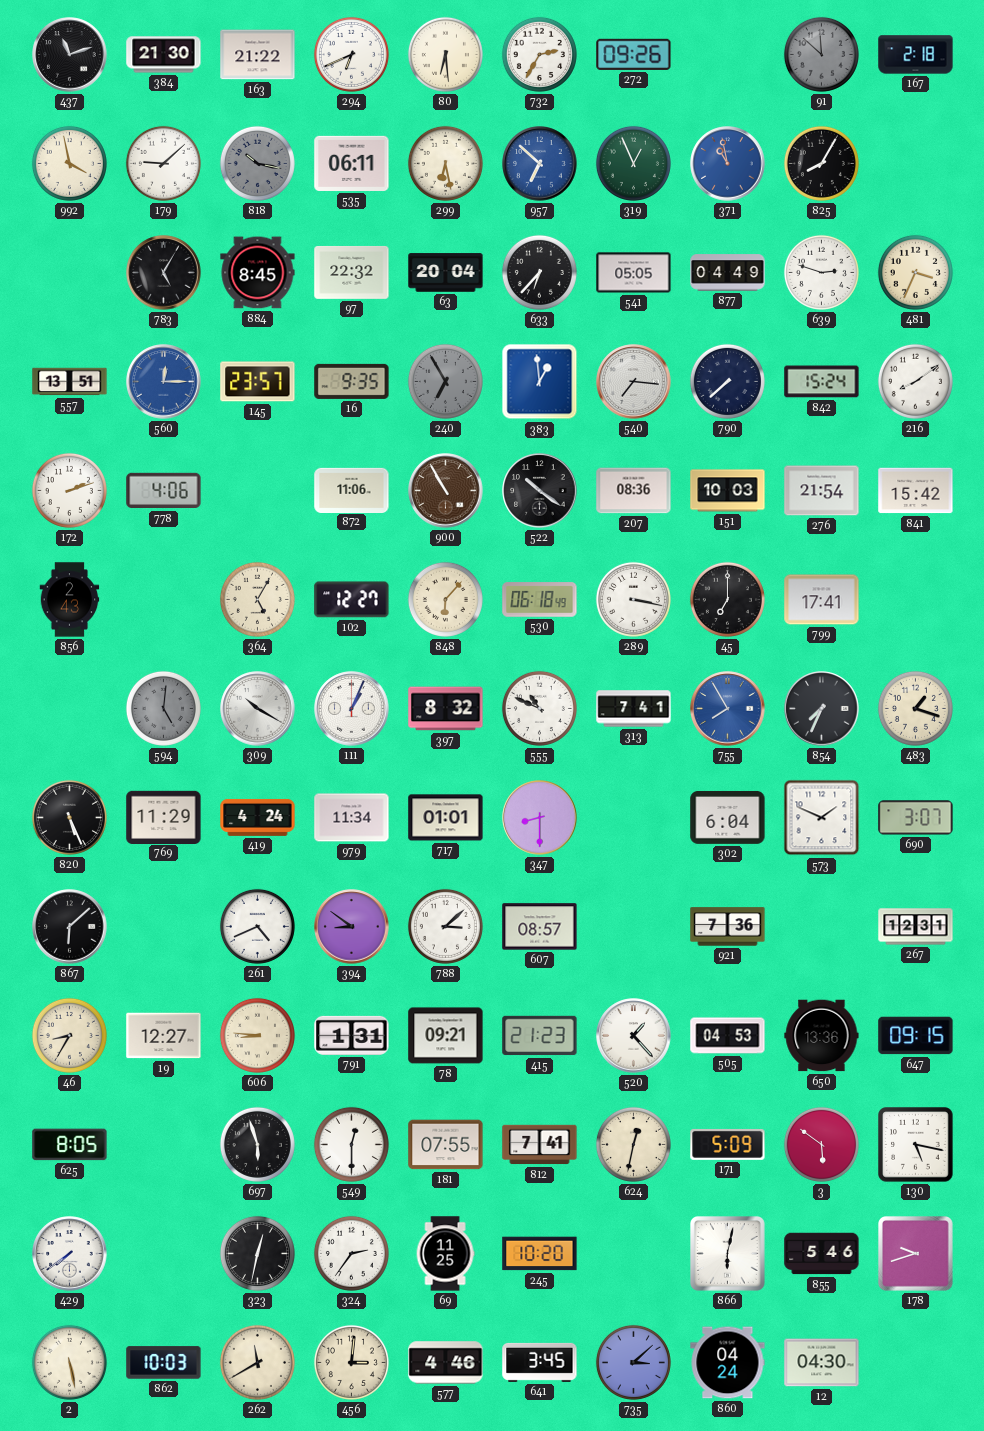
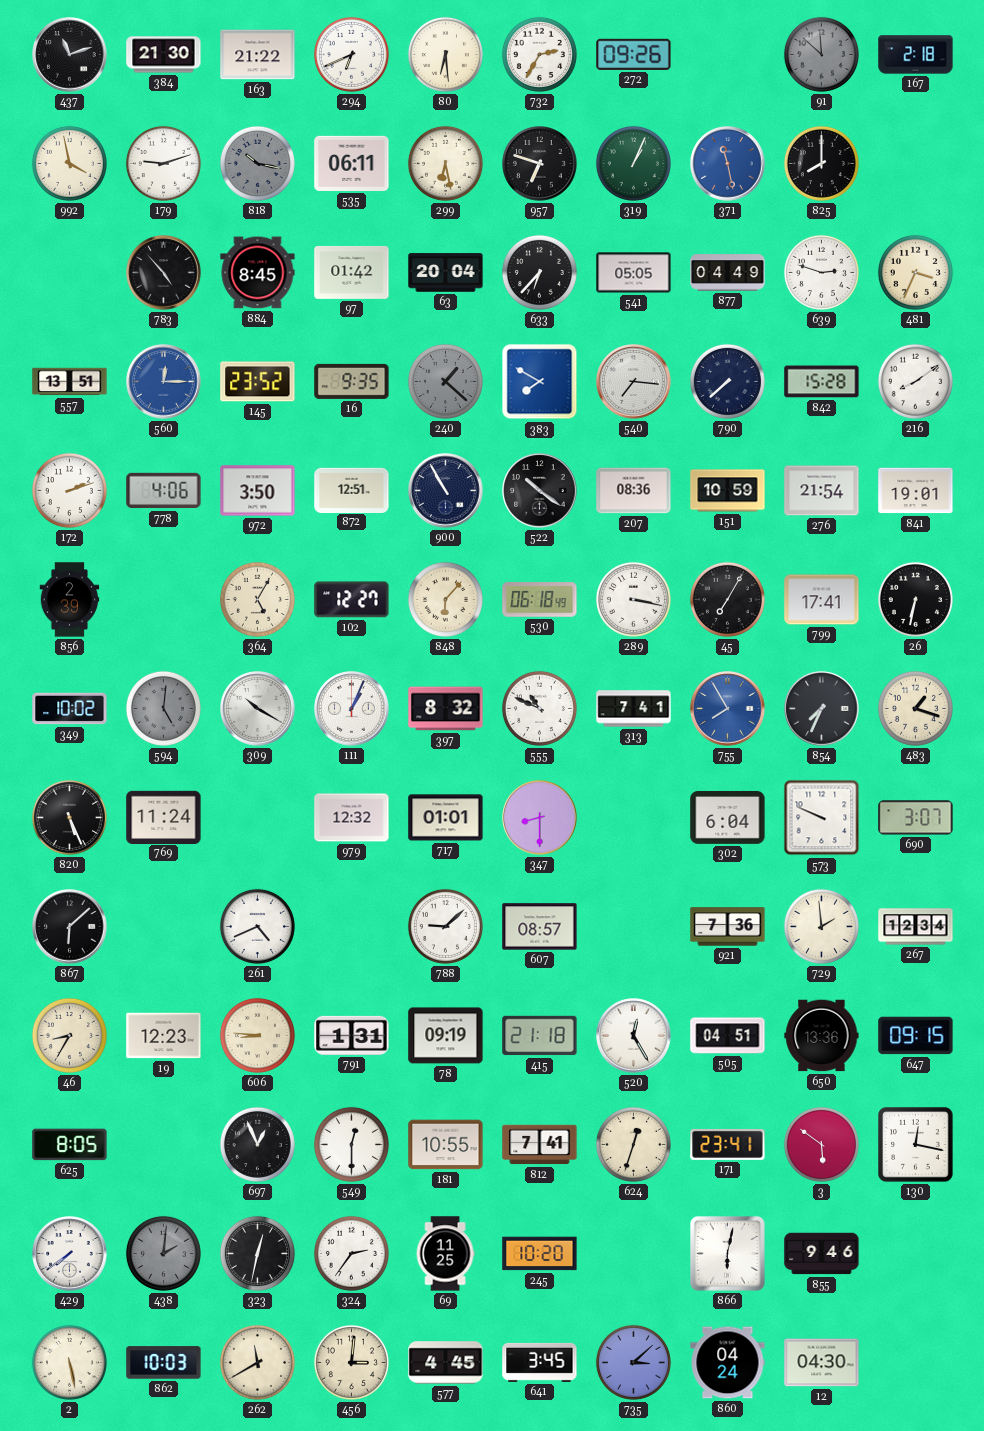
179: 9:08 -> 9:12 (163, 163)
957: 6:52 -> 6:48 (540, 164)
957 dial: blue -> black (540, 164)
319: 12:56 -> 1:04 (633, 163)
371: 10:58 -> 11:28 (728, 164)
825: 8:05 -> 8:00 (821, 163)
783: 5:05 -> 4:53 (164, 273)
97: 22:32 -> 01:42 (352, 272)
145: 23:57 -> 23:52 (258, 382)
240: 6:55 -> 1:22 (445, 381)
383: 12:59 -> 7:50 (540, 382)
842: 15:24 -> 15:28 (822, 382)
972: none -> 3:50 (258, 491)
872: 11:06 -> 12:51 (352, 490)
900 dial: brown -> navy (446, 491)
151: 10:03 -> 10:59 (728, 491)
841: 15:42 -> 19:01 (916, 491)
856: 2:43 -> 2:39 (70, 600)
45: 7:00 -> 7:05 (727, 599)
26: none -> 6:32 (915, 599)
349: none -> 10:02 (70, 709)
769: 11:29 -> 11:24 (164, 817)
419: 4:24 -> none (258, 817)
979: 11:34 -> 12:32 (352, 818)
573: 1:49 -> 9:49 (822, 818)
394: 8:51 -> none (352, 927)
788: 3:08 -> 9:08 (445, 926)
729: none -> 1:59 (821, 926)
267: 12:31 -> 12:34 (916, 927)
19: 12:27 -> 12:23 (164, 1036)
78: 09:21 -> 09:19 (446, 1036)
415: 21:23 -> 21:18 (540, 1036)
520: 1:23 -> 12:25 (634, 1036)
505: 04:53 -> 04:51 (728, 1036)
697: 5:57 -> 12:56 (257, 1144)
181: 07:55 -> 10:55 (446, 1145)
624: 12:32 -> 12:33 (633, 1144)
171: 5:09 -> 23:41 (728, 1144)
130: 5:17 -> 12:17 (916, 1145)
438: none -> 2:01 (163, 1253)
855: 5:46 -> 9:46 (822, 1254)
178: 9:42 -> none (916, 1254)
577: 4:46 -> 4:45 (446, 1363)
